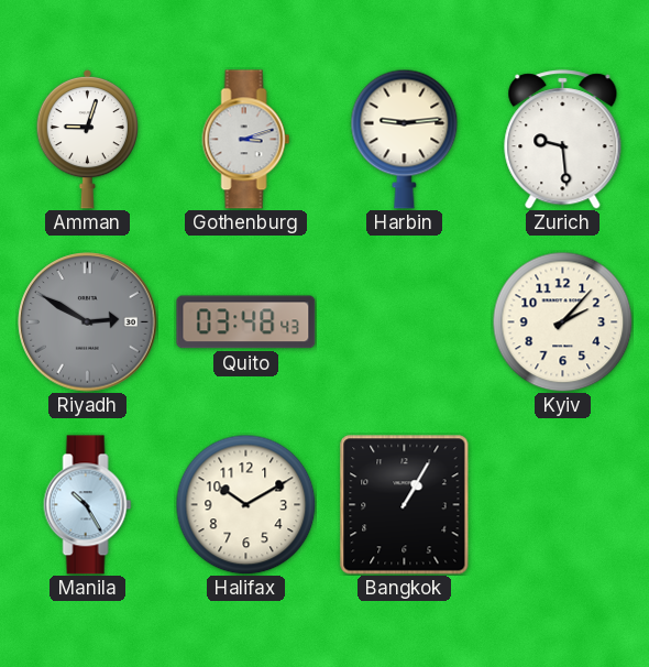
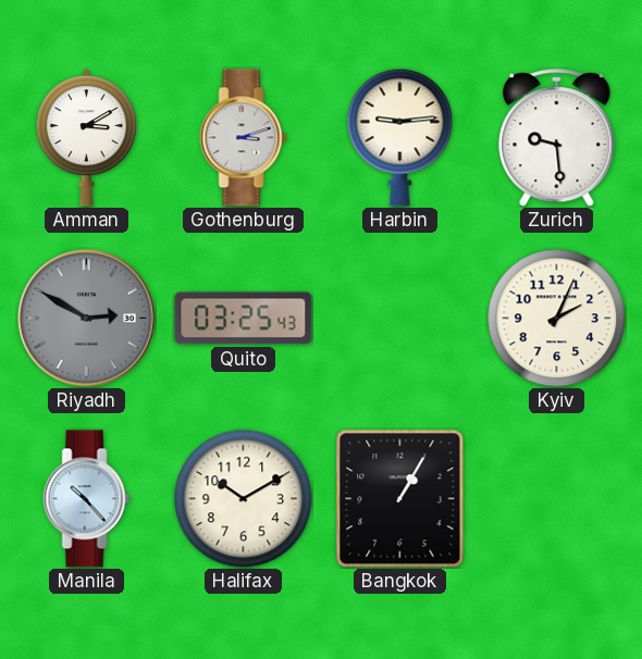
Amman: 9:03 -> 3:10 (86, 137)
Quito: 03:48 -> 03:25 (244, 319)
Kyiv: 2:07 -> 2:04 (556, 318)
Manila: 10:25 -> 10:23 (87, 499)
